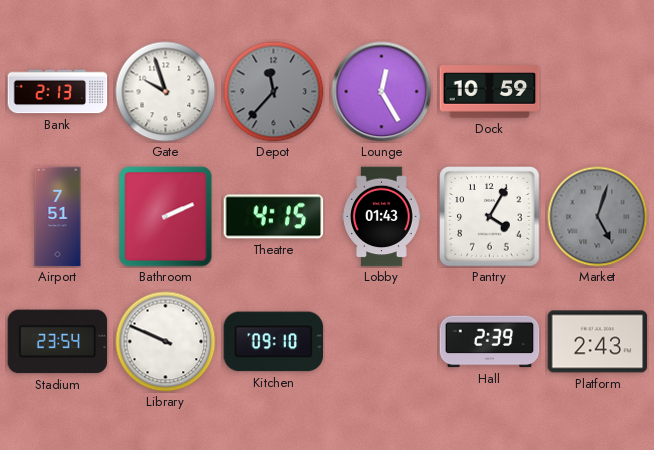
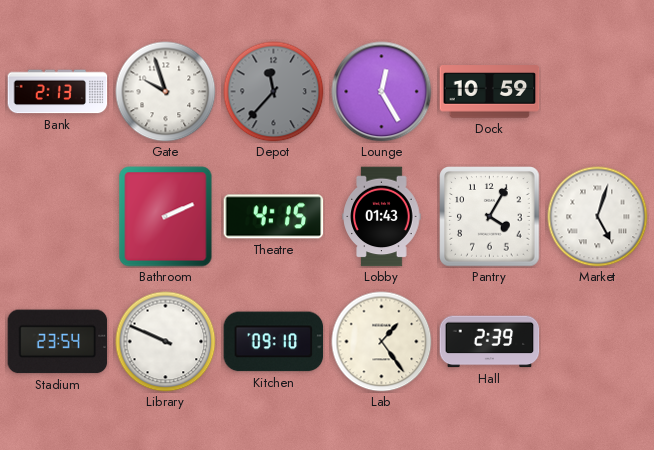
Airport: 7:51 -> none (58, 217)
Market dial: grey -> white (598, 217)
Lab: none -> 1:24 (382, 342)
Platform: 2:43 -> none (598, 342)
